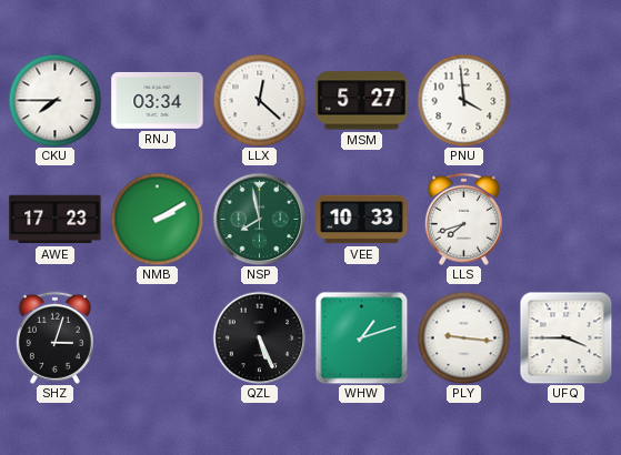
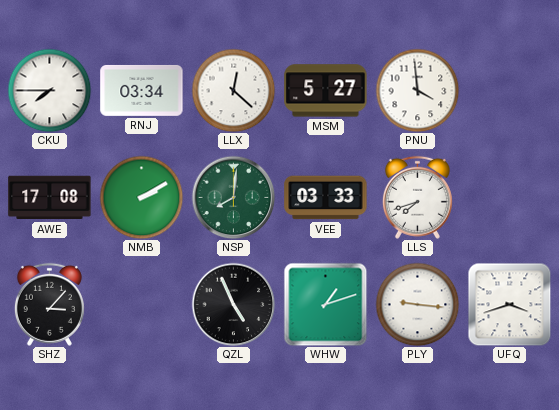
AWE: 17:23 -> 17:08 (50, 198)
NSP: 7:58 -> 8:01 (233, 197)
VEE: 10:33 -> 03:33 (326, 198)
SHZ: 3:03 -> 3:07 (49, 304)
QZL: 5:26 -> 4:56 (233, 304)
UFQ: 3:45 -> 3:42 (509, 304)
